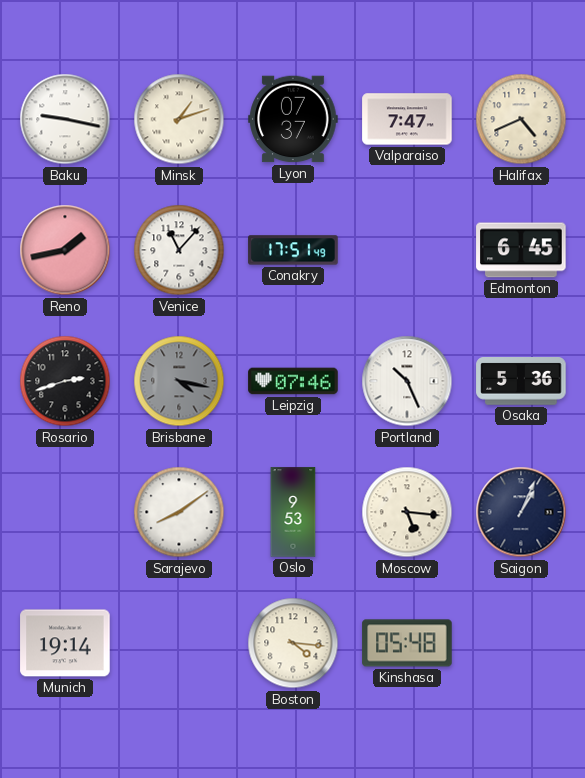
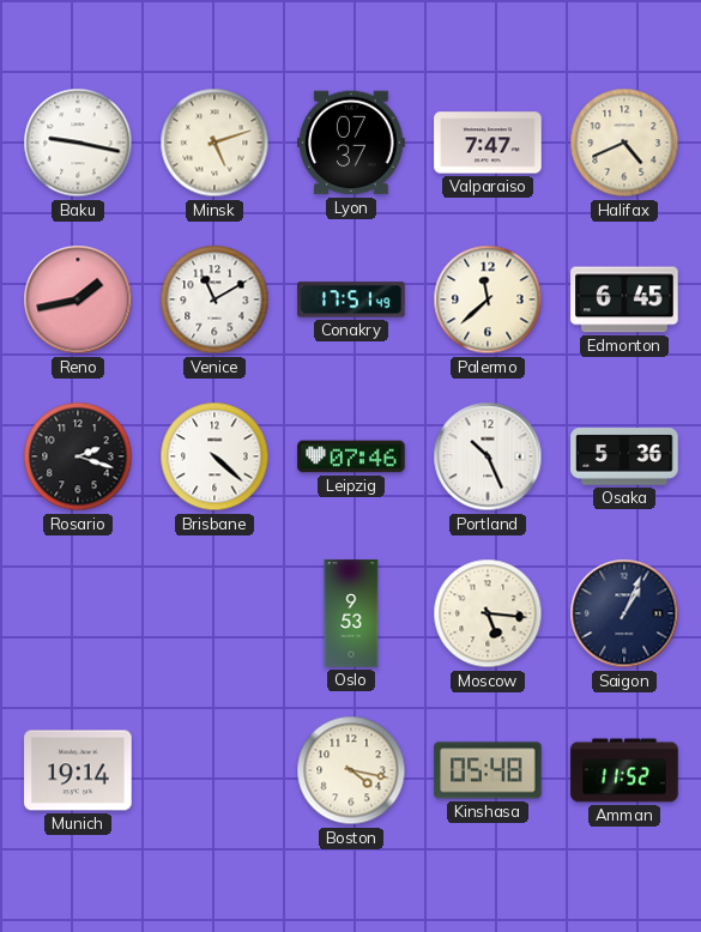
Minsk: 1:12 -> 5:12 (214, 143)
Venice: 11:07 -> 11:10 (214, 299)
Palermo: none -> 11:38 (488, 299)
Rosario: 2:42 -> 2:18 (78, 456)
Brisbane: 4:17 -> 4:22 (214, 456)
Brisbane dial: grey -> white (214, 456)
Sarajevo: 8:09 -> none (179, 512)
Boston: 4:16 -> 4:17 (351, 770)
Amman: none -> 11:52 (624, 770)
